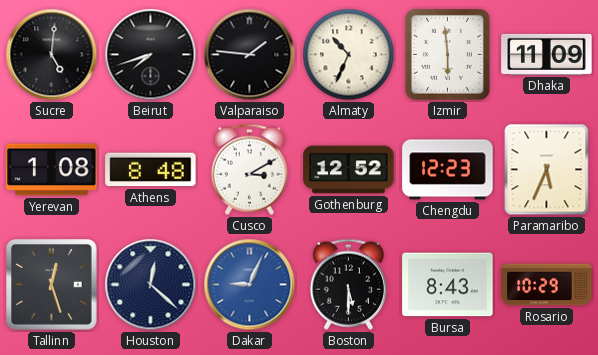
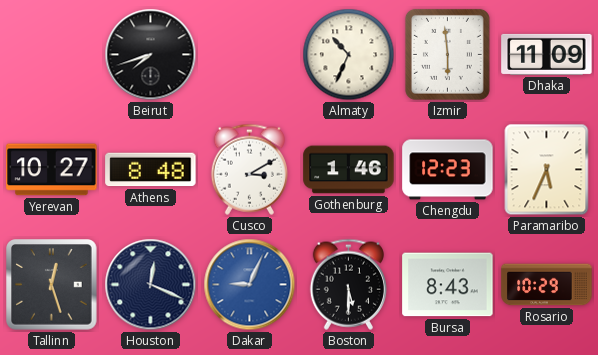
Sucre: 5:01 -> none (52, 55)
Valparaiso: 1:46 -> none (250, 55)
Yerevan: 1:08 -> 10:27 (52, 170)
Gothenburg: 12:52 -> 1:46 (349, 170)
Houston: 12:22 -> 12:19 (151, 285)
